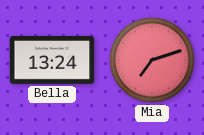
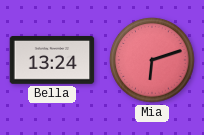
Mia: 7:12 -> 6:12 (152, 60)
